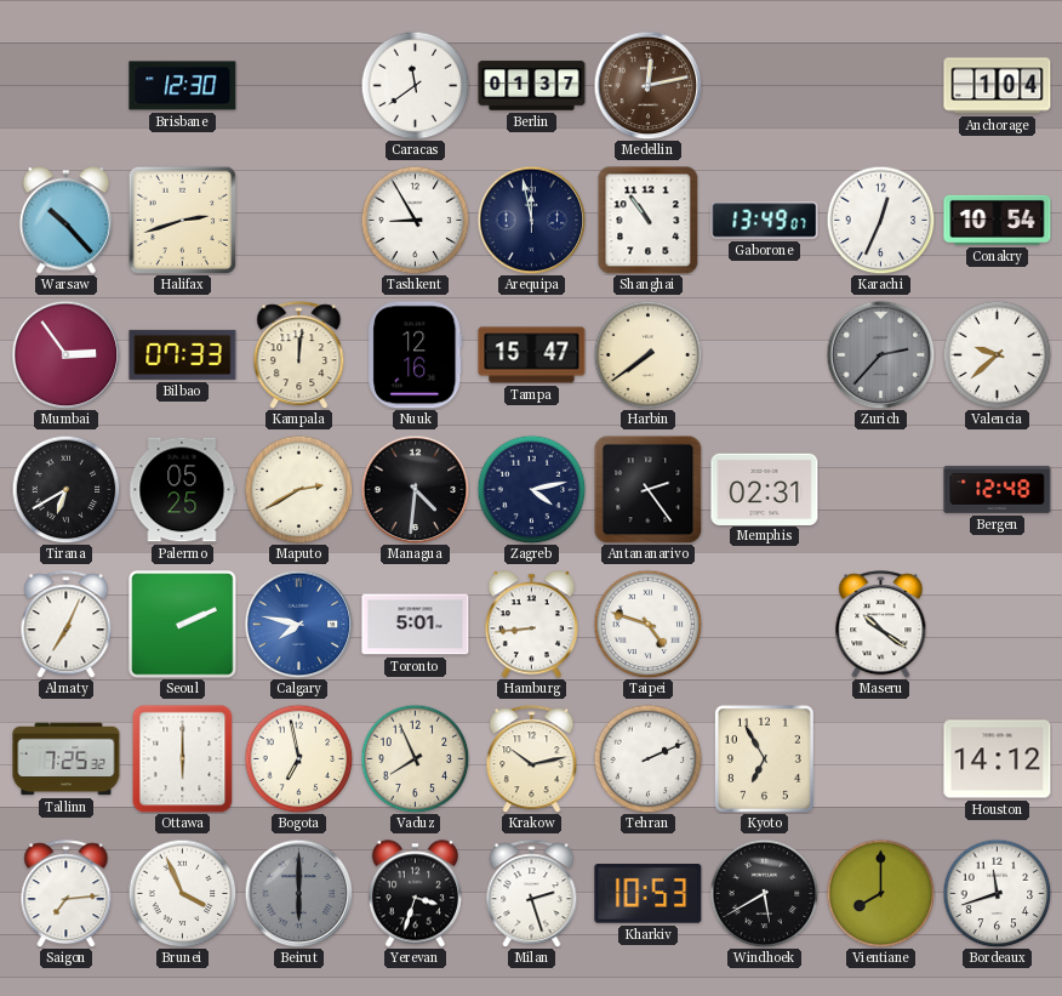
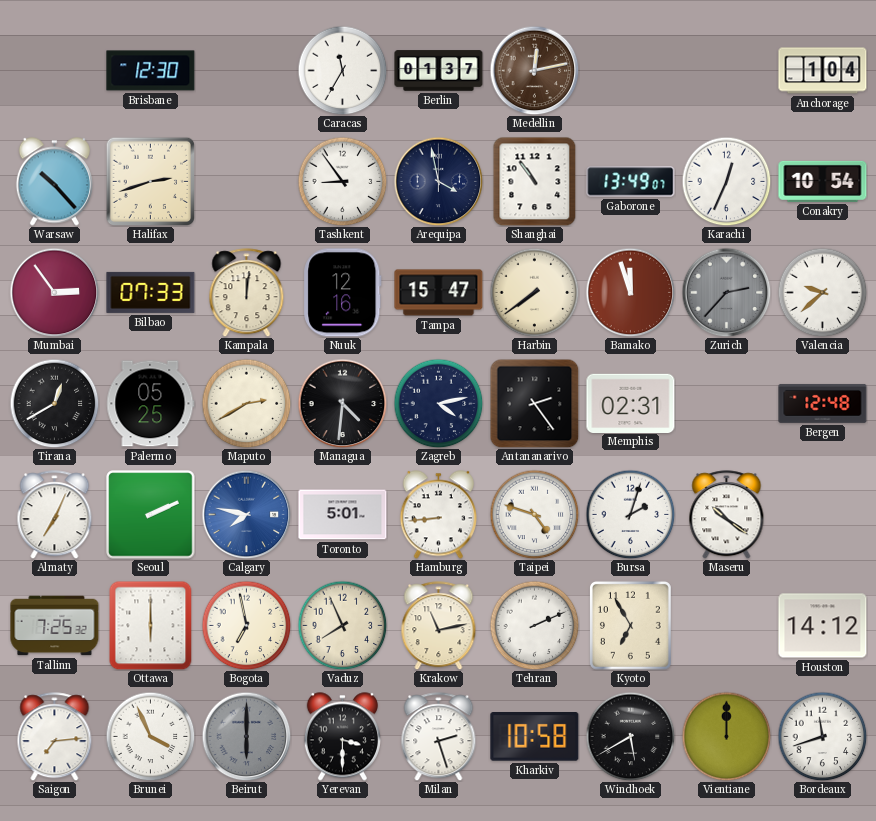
Caracas: 11:39 -> 11:35 (342, 70)
Tashkent: 8:55 -> 8:54 (342, 181)
Arequipa: 11:58 -> 3:58 (438, 181)
Bamako: none -> 11:57 (630, 292)
Tirana: 6:40 -> 12:40 (54, 403)
Bursa: none -> 2:03 (630, 514)
Krakow: 10:13 -> 11:13 (439, 626)
Yerevan: 3:33 -> 3:30 (342, 737)
Kharkiv: 10:53 -> 10:58 (535, 737)
Vientiane: 8:00 -> 12:00 (726, 736)
